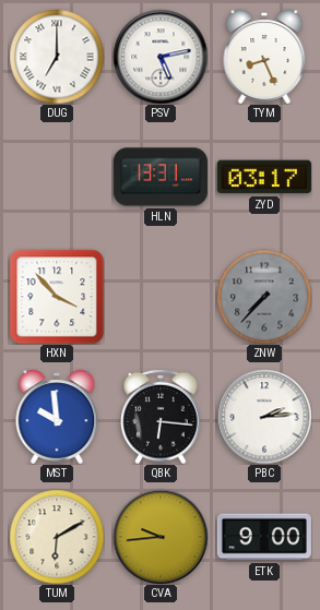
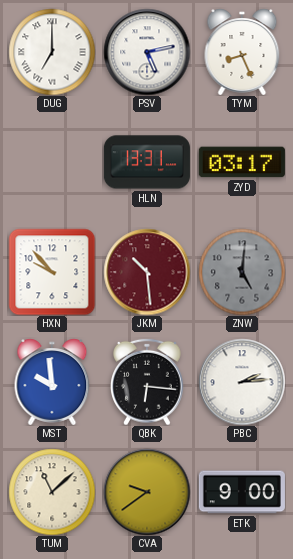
HXN: 3:53 -> 9:53 (52, 272)
JKM: none -> 10:29 (147, 272)
ZNW: 7:37 -> 5:01 (242, 272)
TUM: 6:10 -> 11:08 (52, 492)
CVA: 9:44 -> 9:39 (147, 492)
